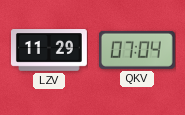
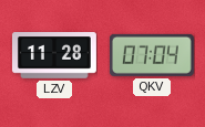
LZV: 11:29 -> 11:28 (54, 56)
